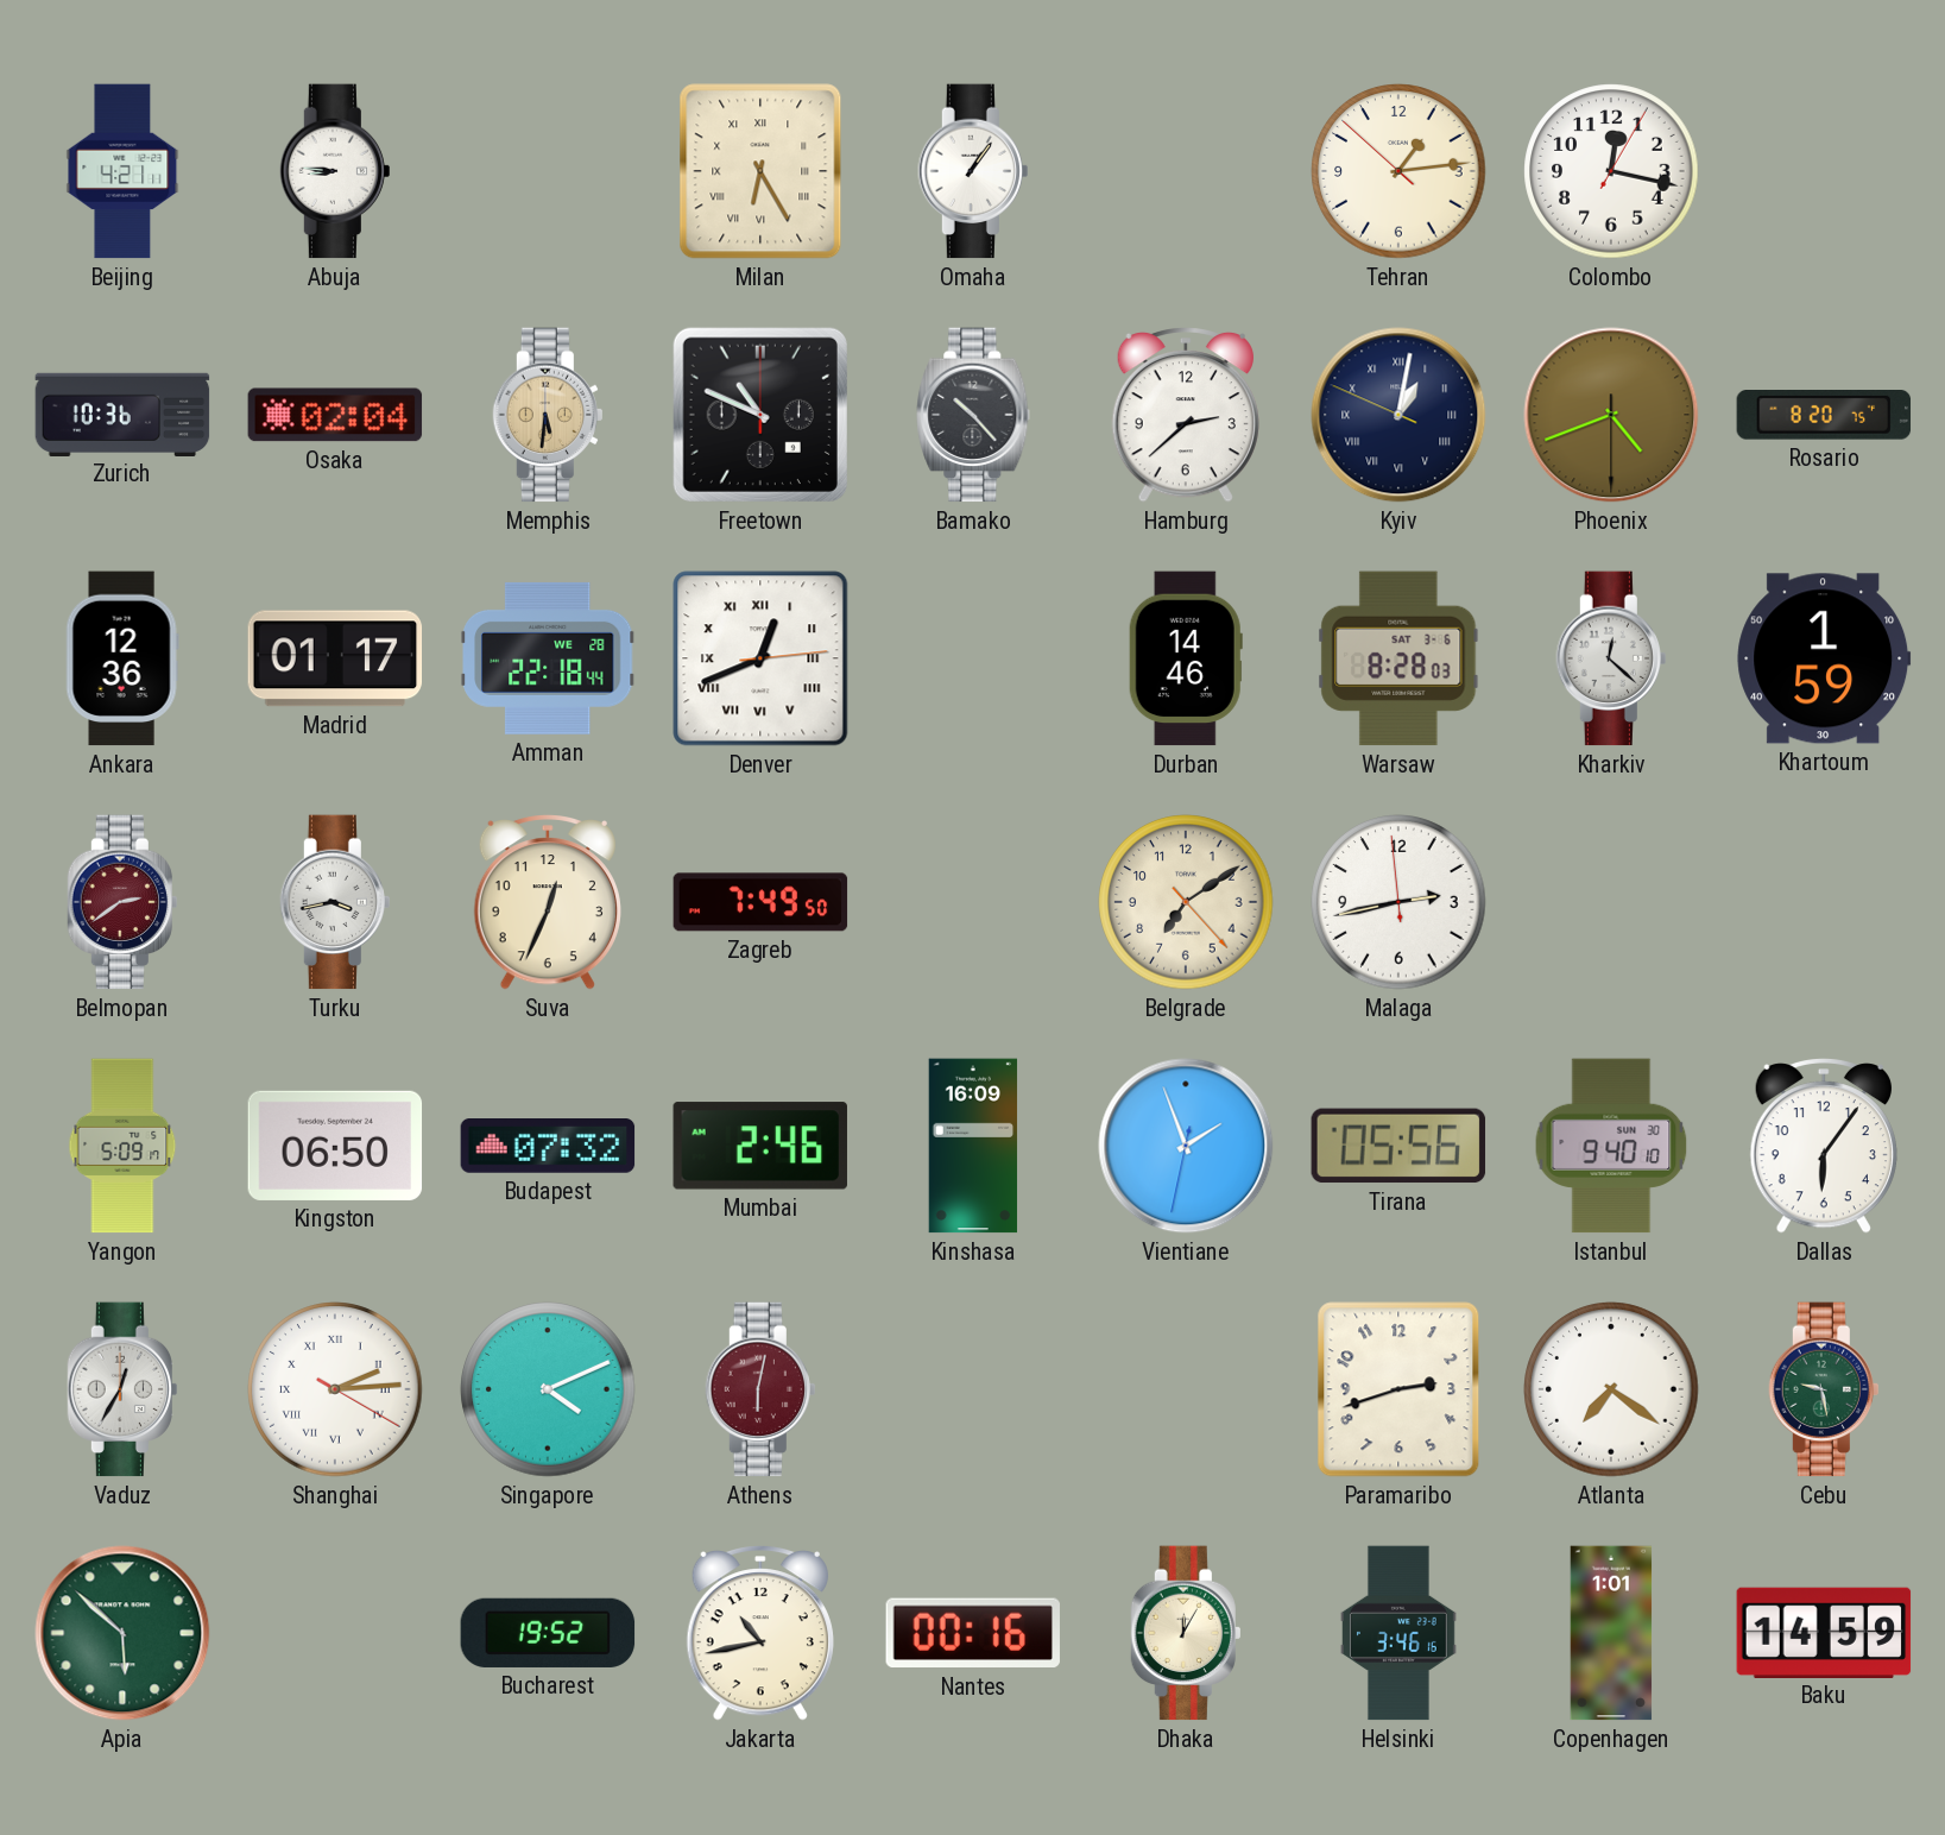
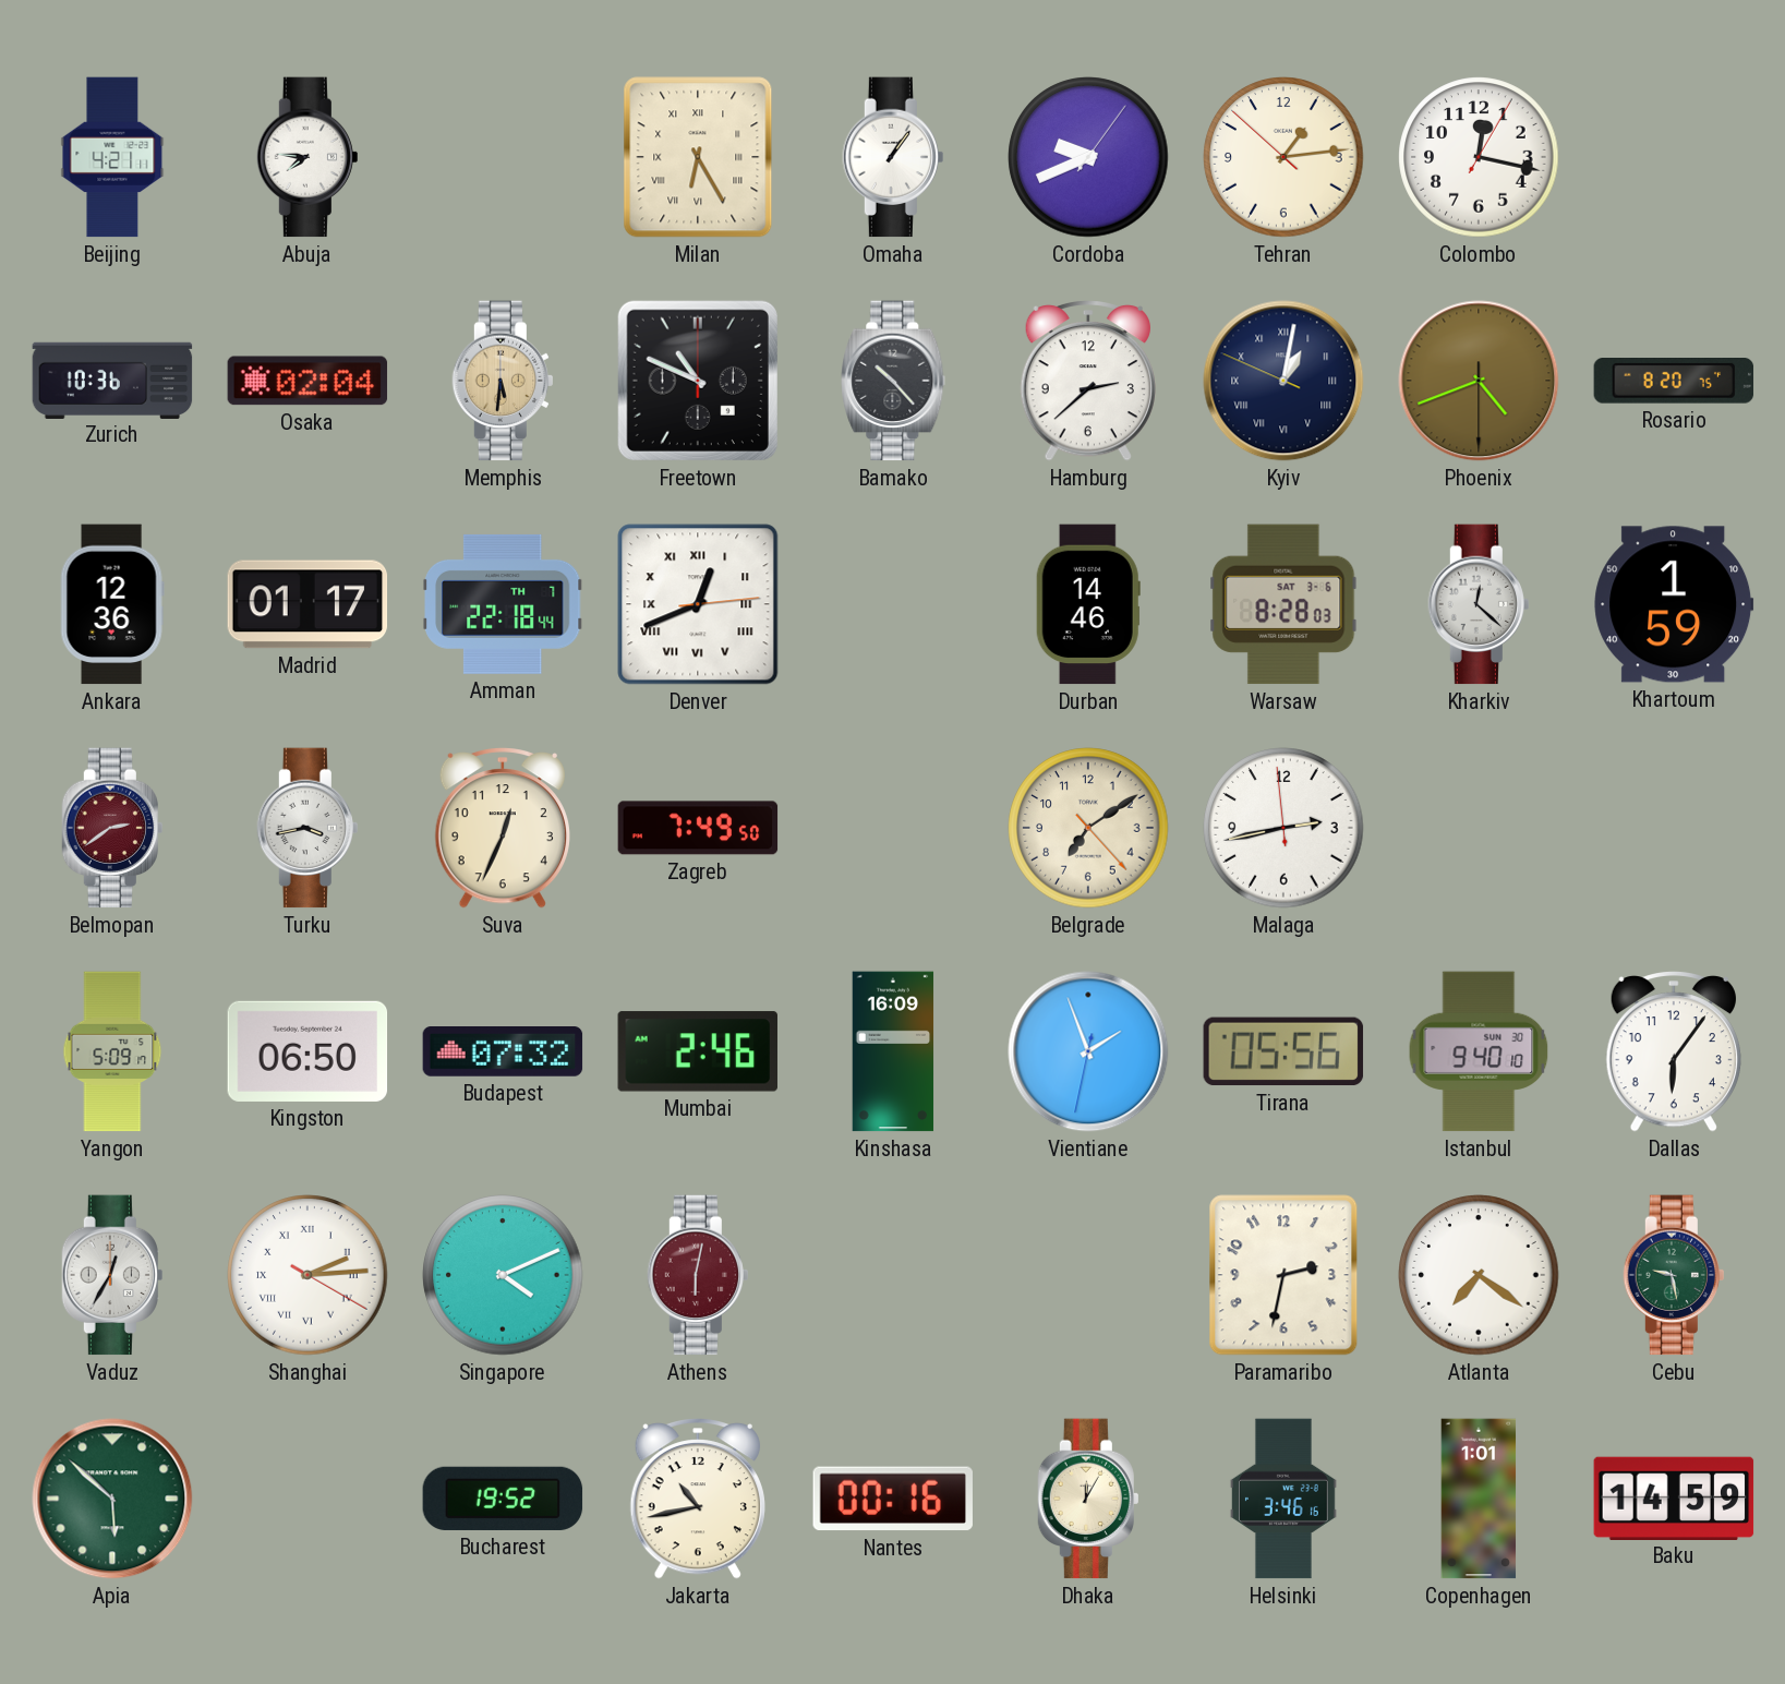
Abuja: 8:46 -> 7:46 (306, 157)
Cordoba: none -> 9:41 (1088, 157)
Amman date: WE 28 -> TH 7 (504, 604)
Paramaribo: 2:42 -> 2:32 (1283, 1275)
